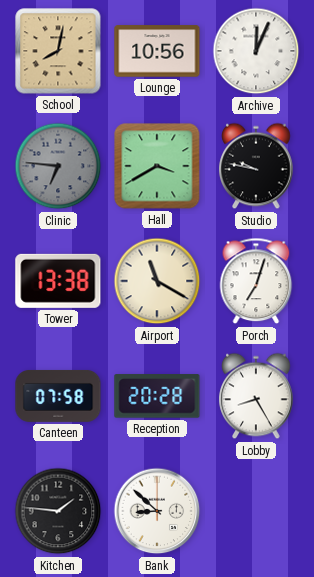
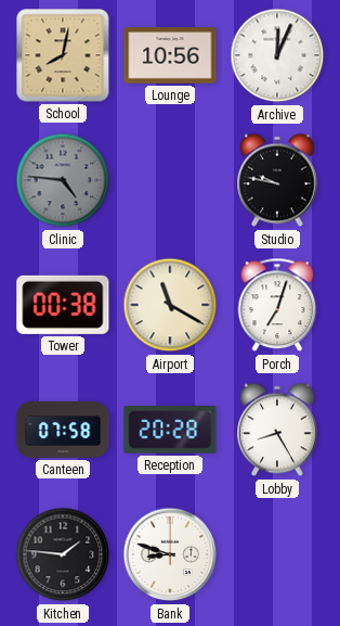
Clinic: 6:46 -> 4:46 (63, 180)
Hall: 3:40 -> none (157, 166)
Tower: 13:38 -> 00:38 (63, 305)
Bank: 8:52 -> 8:48 (170, 554)
